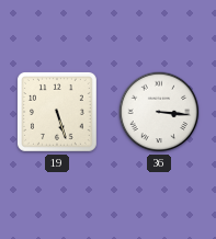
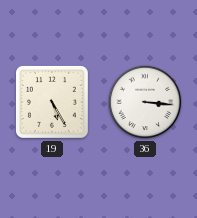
19: 5:27 -> 5:25 (52, 102)
